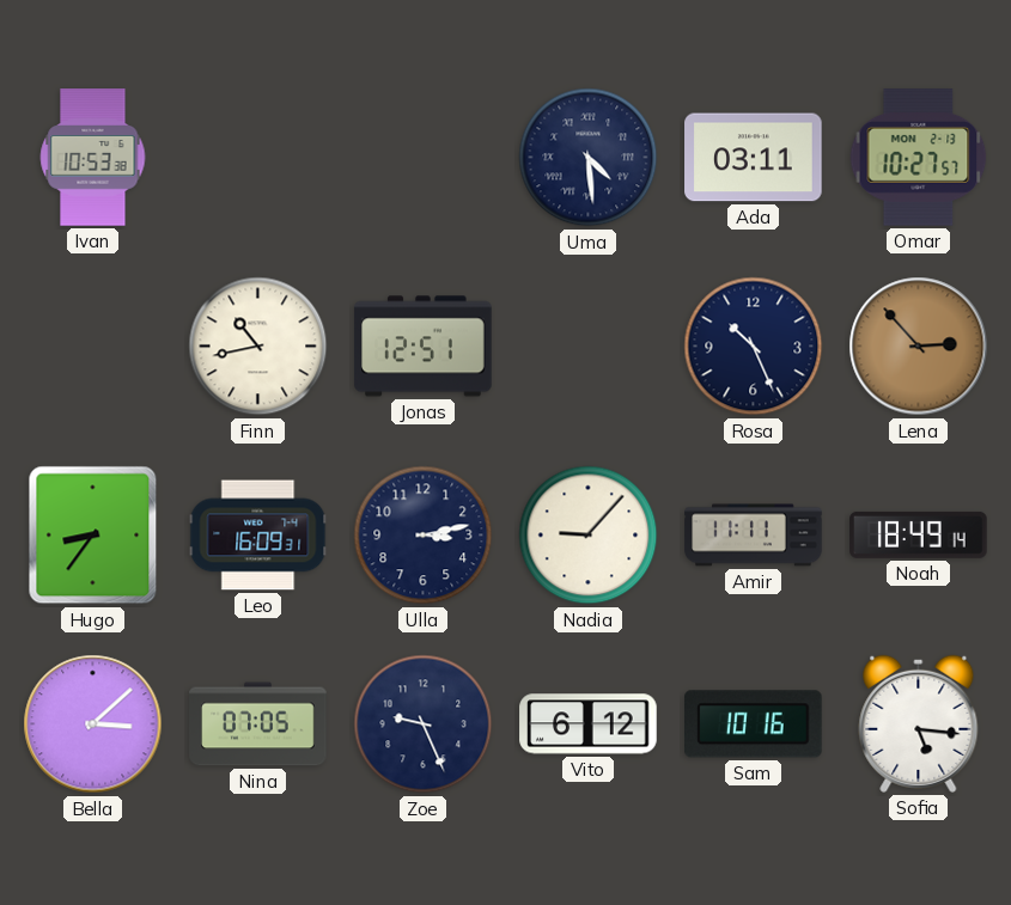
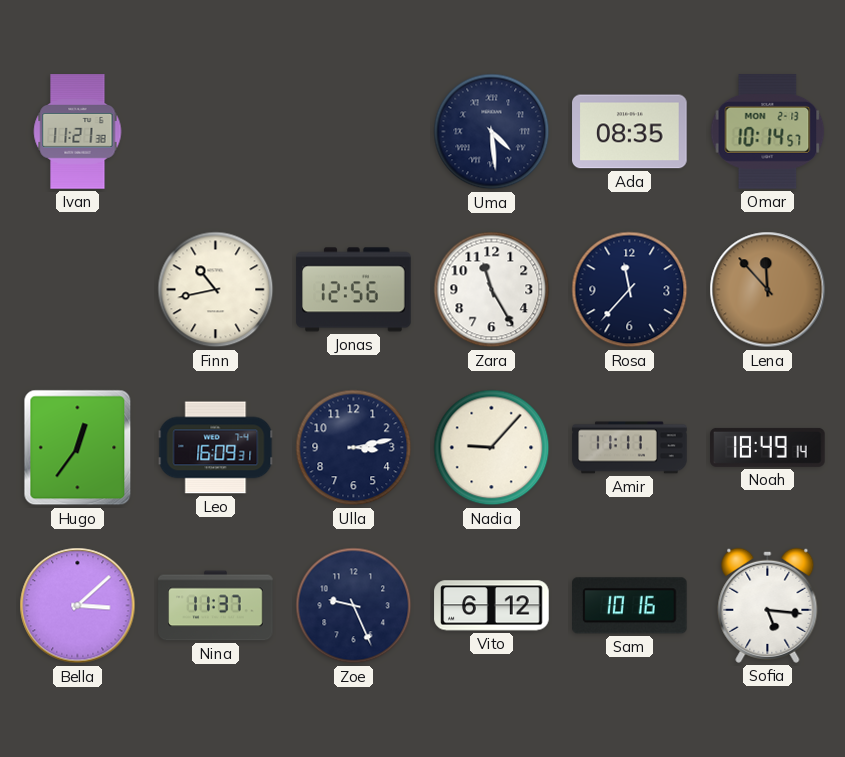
Ivan: 10:53 -> 11:21 (78, 132)
Ada: 03:11 -> 08:35 (630, 132)
Omar: 10:27 -> 10:14 (768, 132)
Jonas: 12:51 -> 12:56 (354, 290)
Zara: none -> 11:25 (492, 290)
Rosa: 10:26 -> 11:37 (630, 290)
Lena: 2:53 -> 11:53 (768, 290)
Hugo: 8:36 -> 12:36 (78, 448)
Nina: 07:05 -> 11:37 (216, 606)
